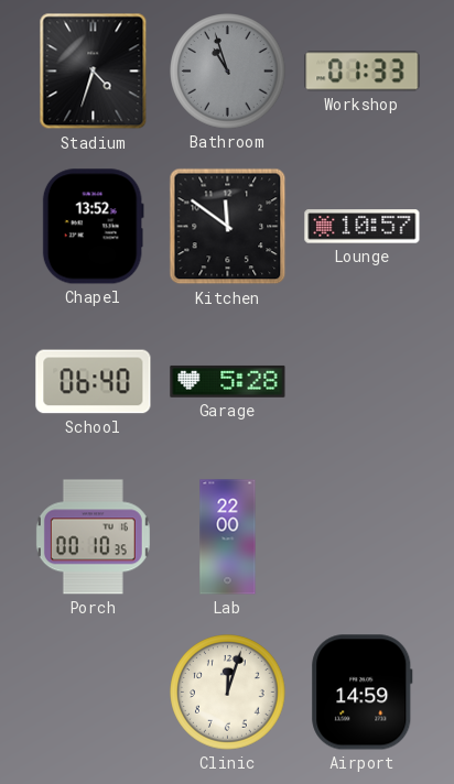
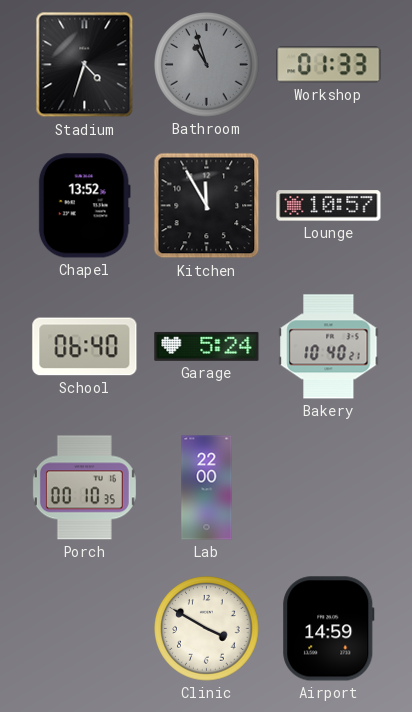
Kitchen: 11:51 -> 11:55 (207, 206)
Garage: 5:28 -> 5:24 (207, 346)
Bakery: none -> 10:40 (329, 347)
Clinic: 12:03 -> 3:50 (207, 629)
